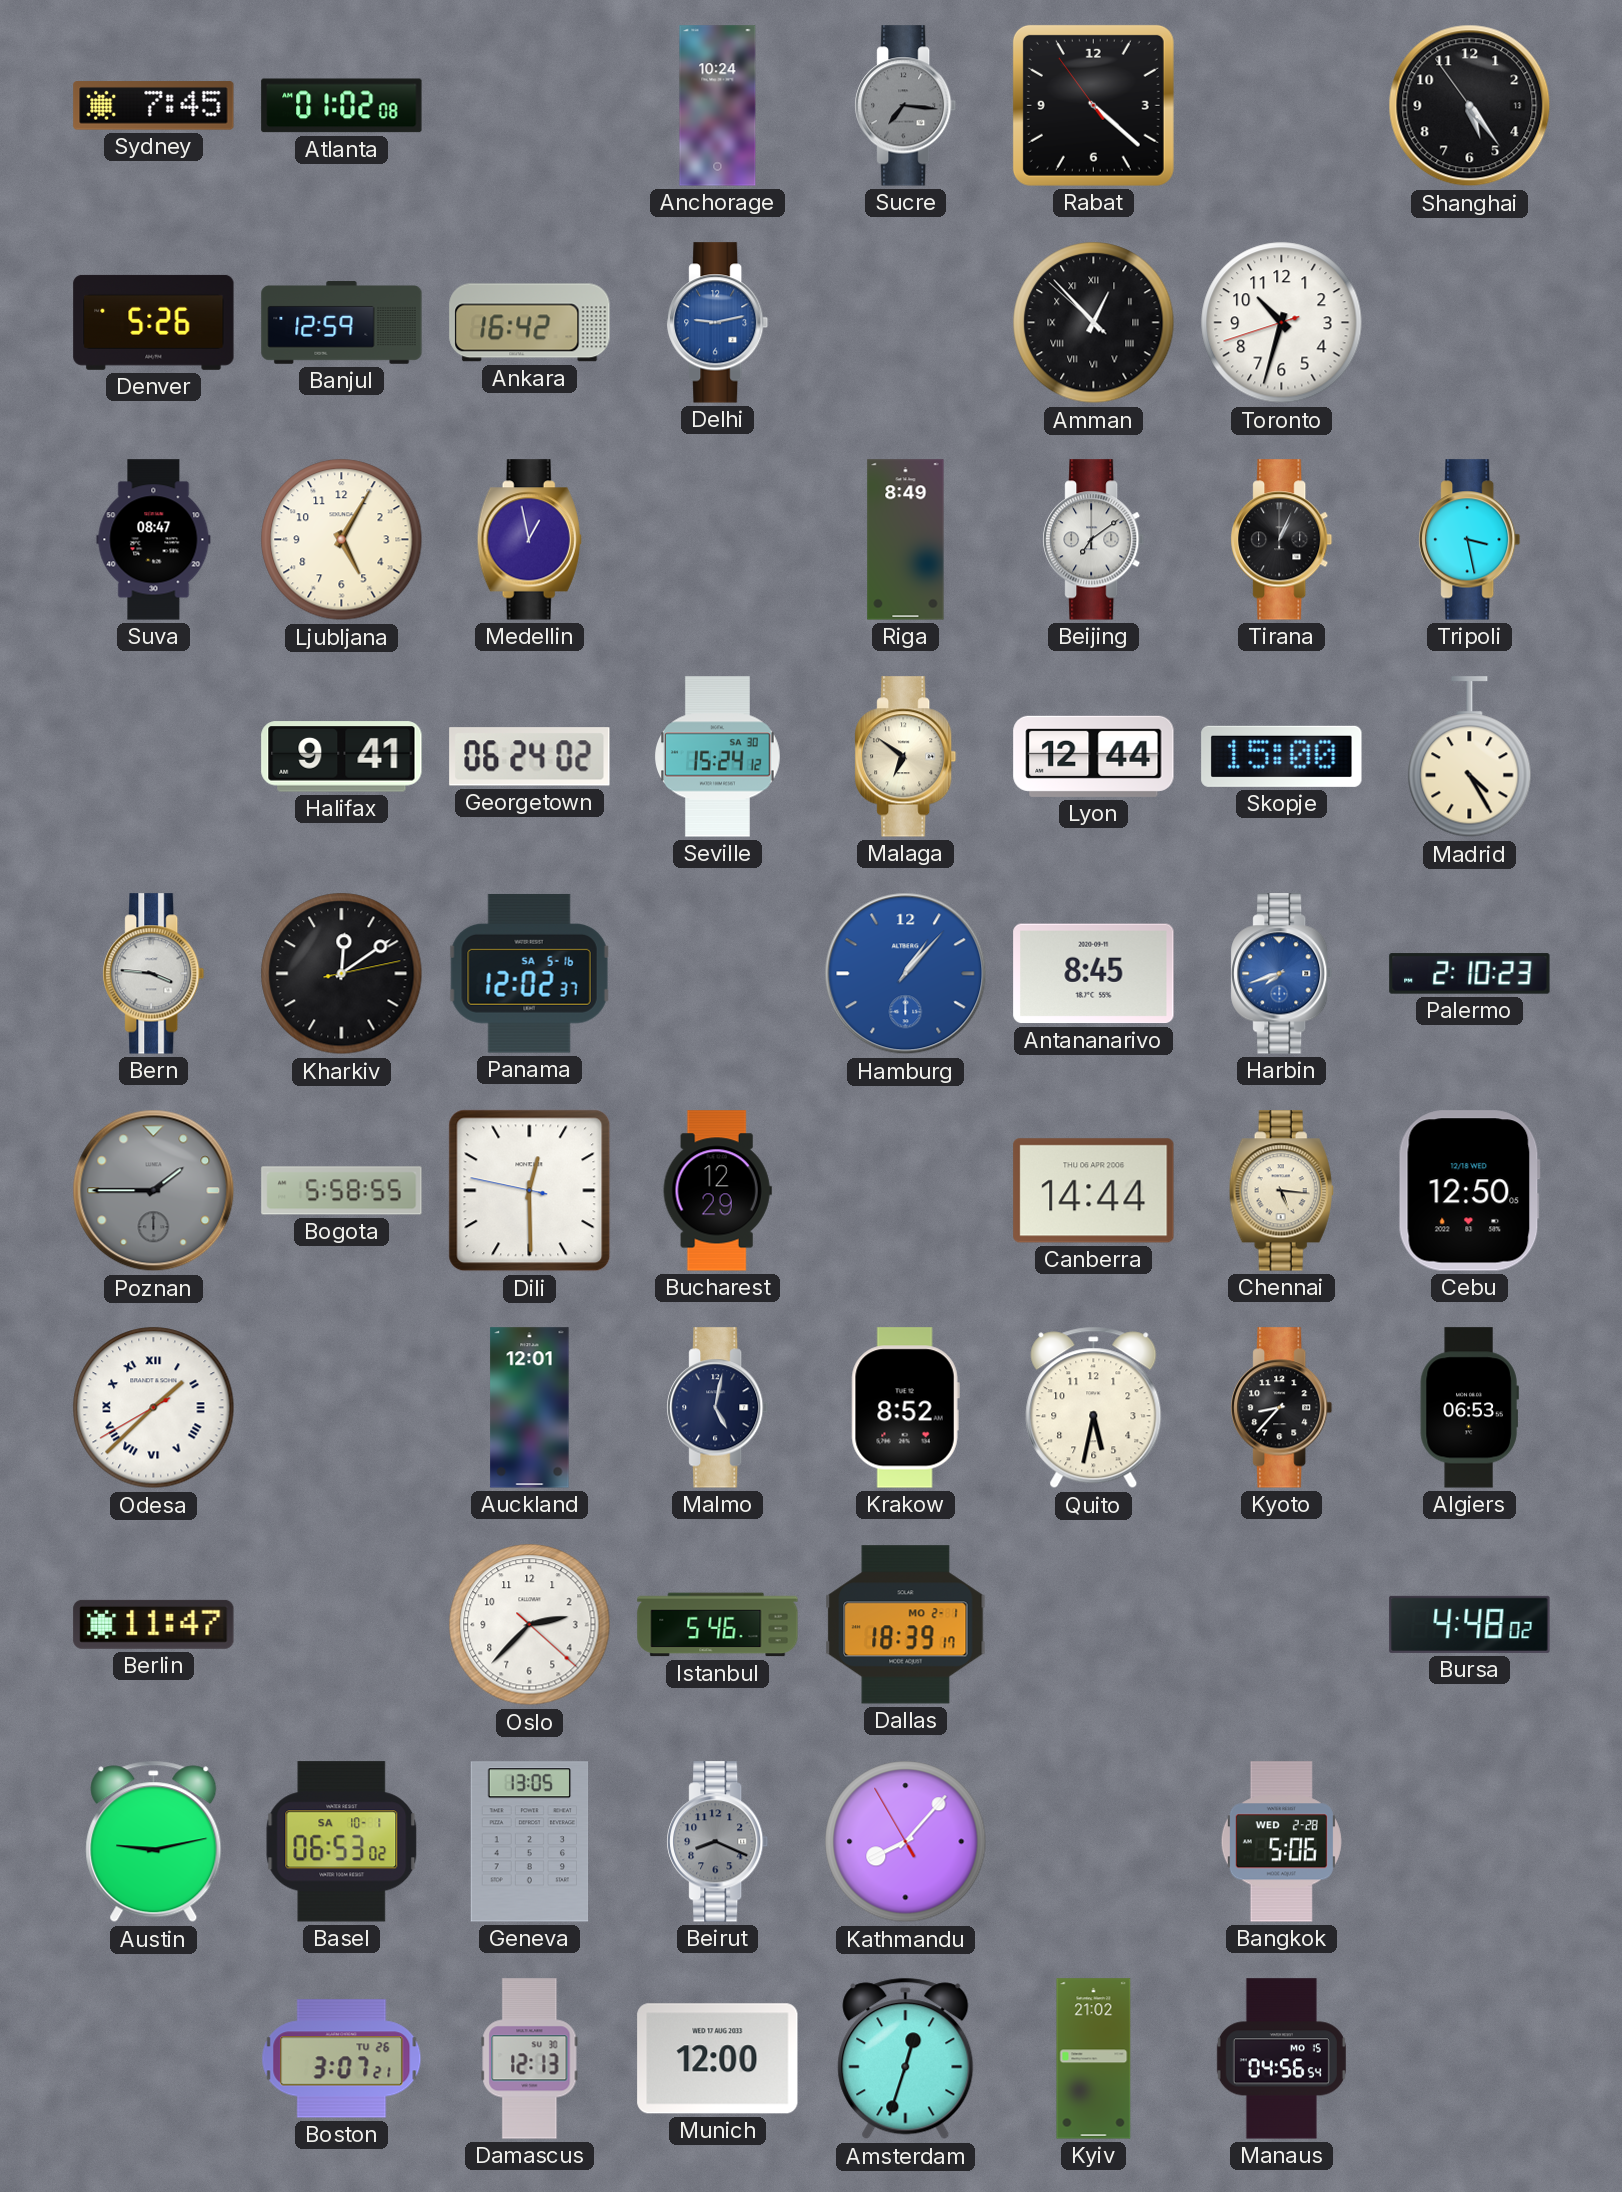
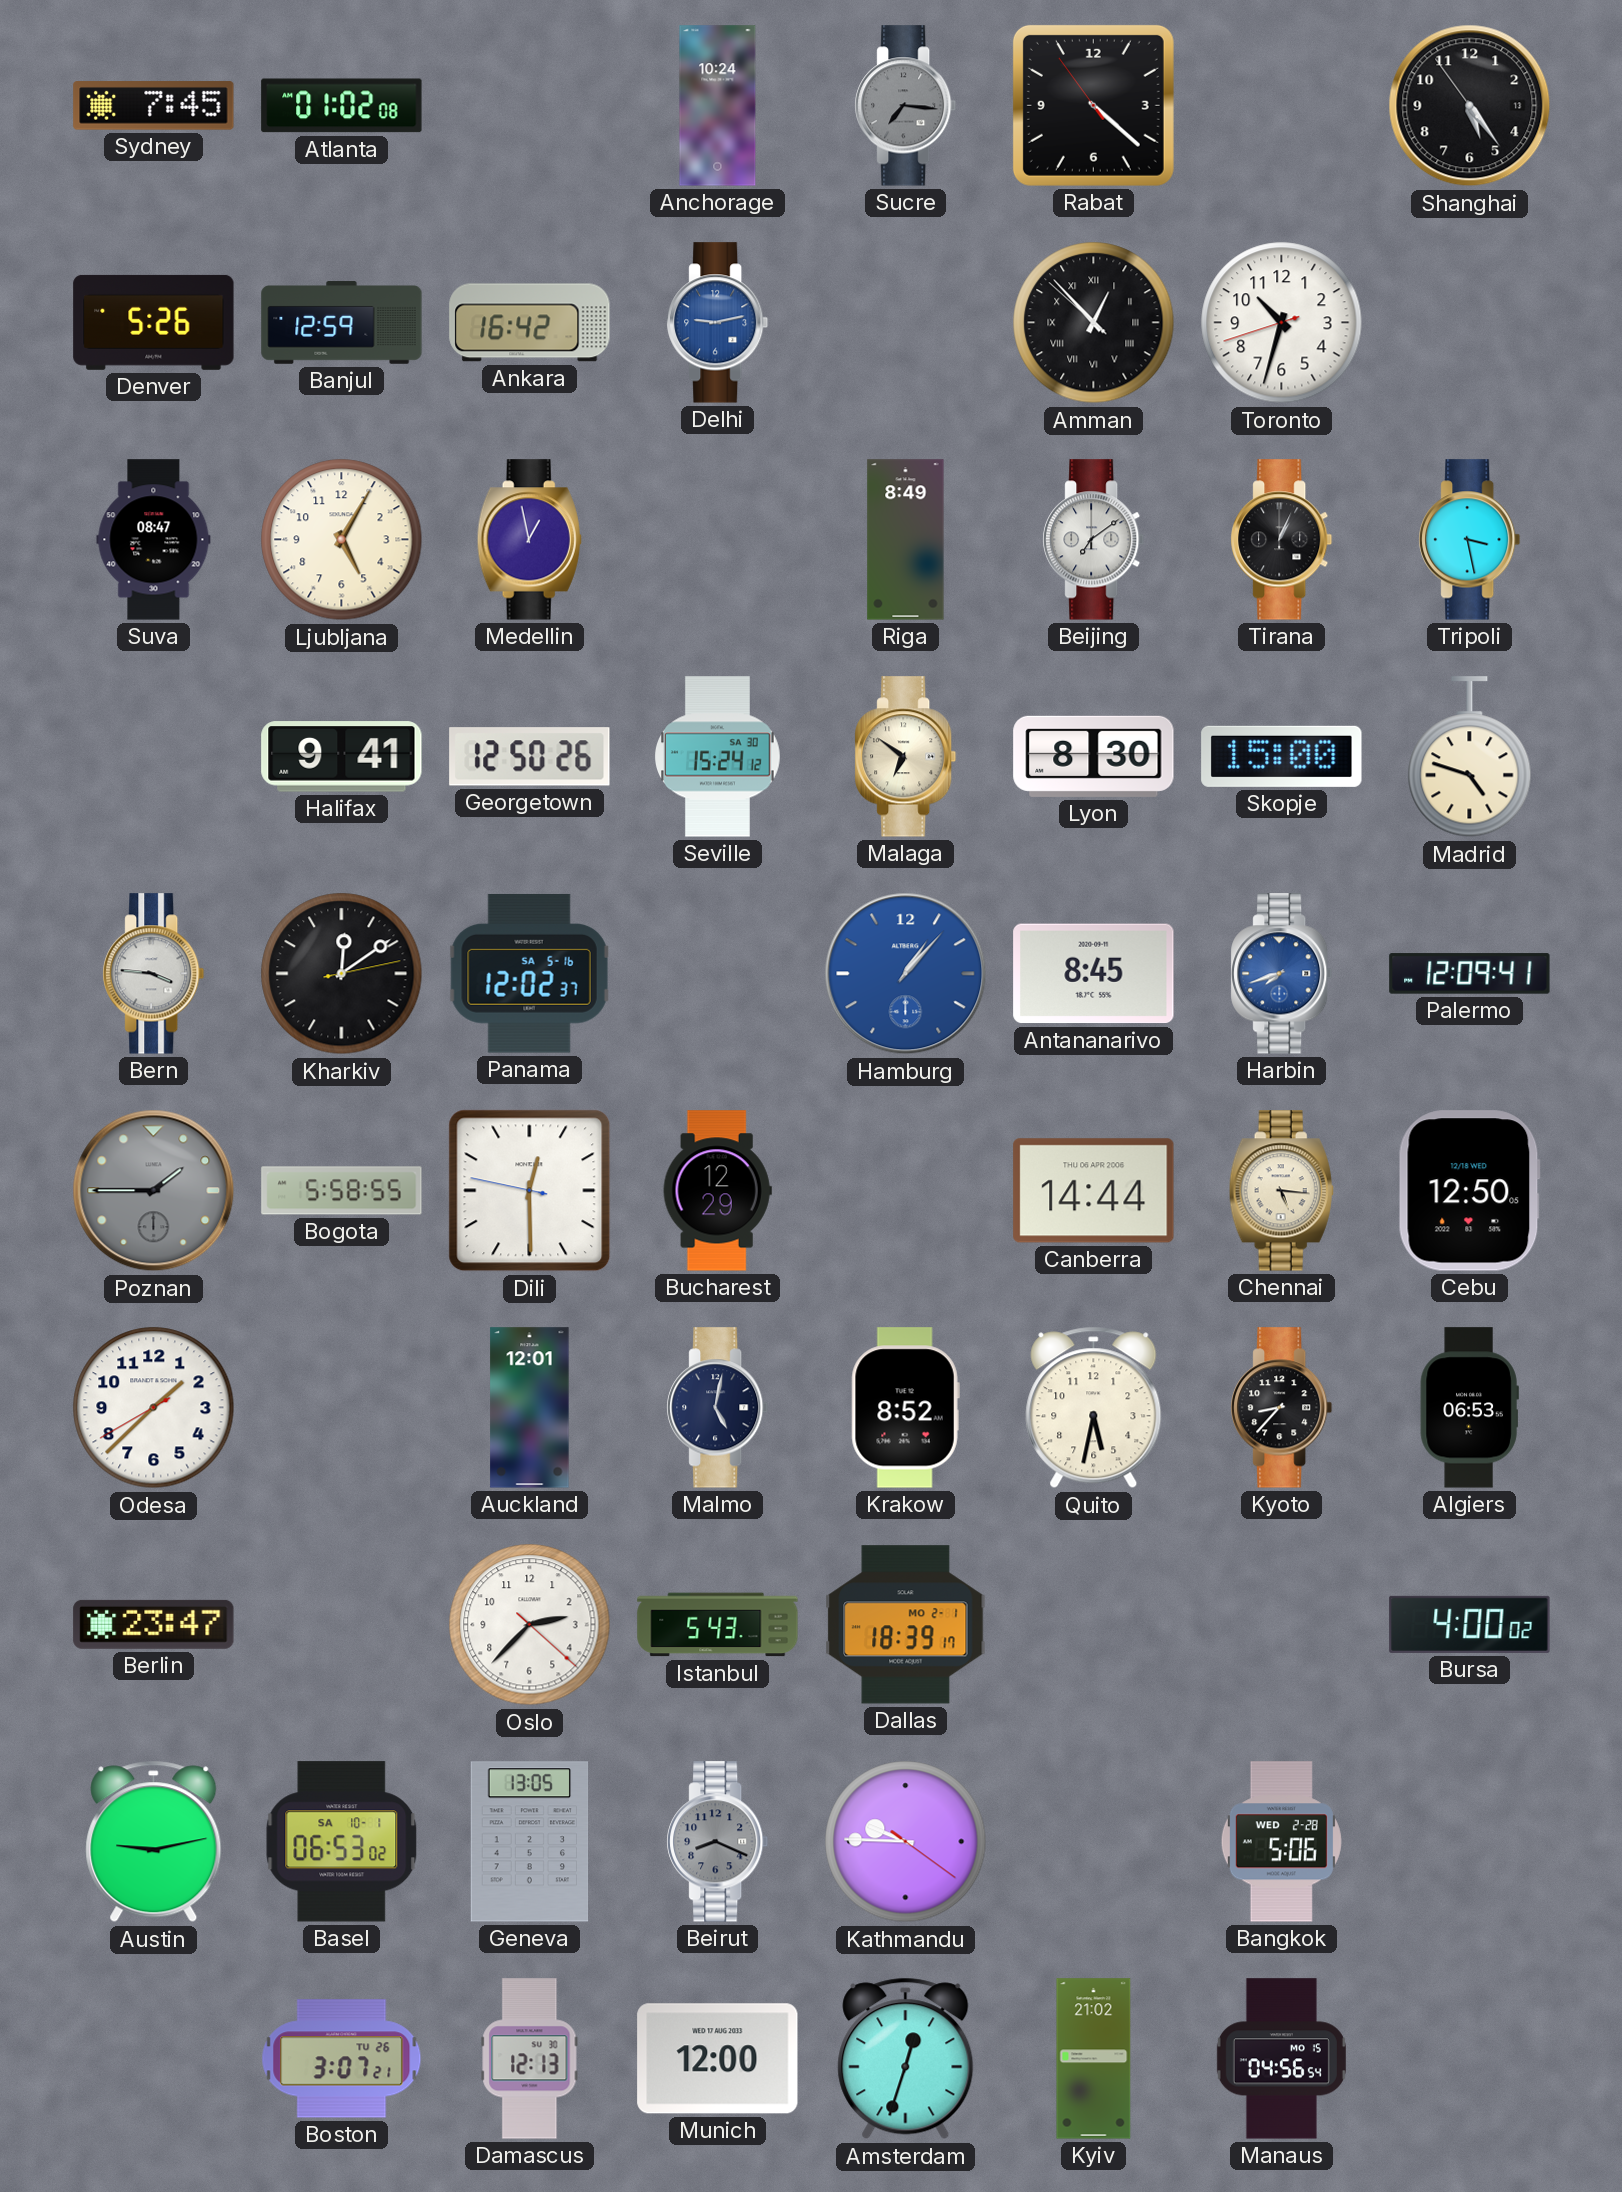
Georgetown: 06:24 -> 12:50 (530, 757)
Lyon: 12:44 -> 8:30 (1094, 756)
Madrid: 4:25 -> 4:48 (1470, 757)
Palermo: 2:10 -> 12:09 (1470, 974)
Odesa numerals: Roman -> Arabic (154, 1408)
Berlin: 11:47 -> 23:47 (154, 1624)
Istanbul: 5:46 -> 5:43 (718, 1625)
Bursa: 4:48 -> 4:00 (1470, 1624)
Kathmandu: 8:06 -> 9:45 (906, 1842)
